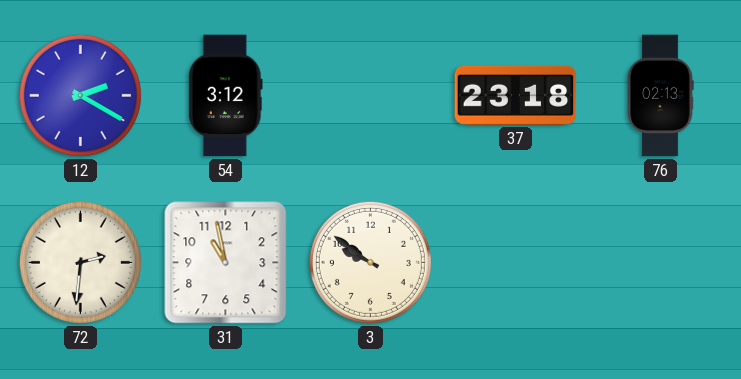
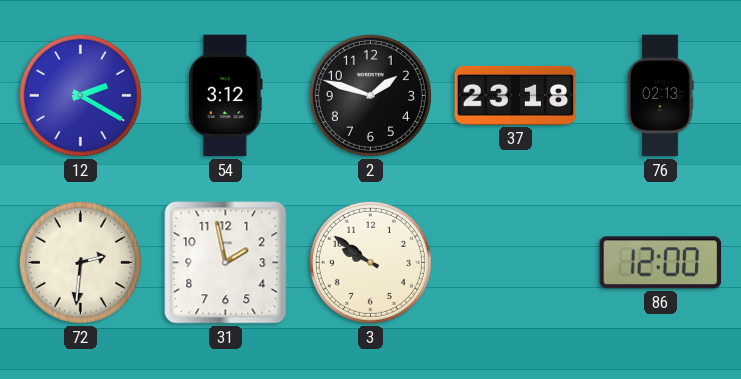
2: none -> 1:48 (370, 95)
31: 10:58 -> 1:58 (226, 263)
86: none -> 12:00 (661, 263)
